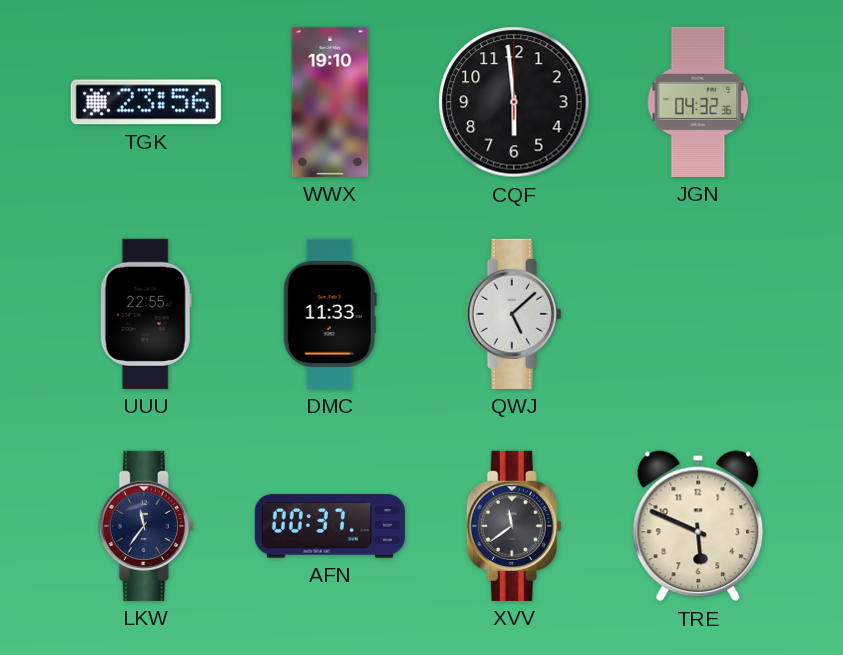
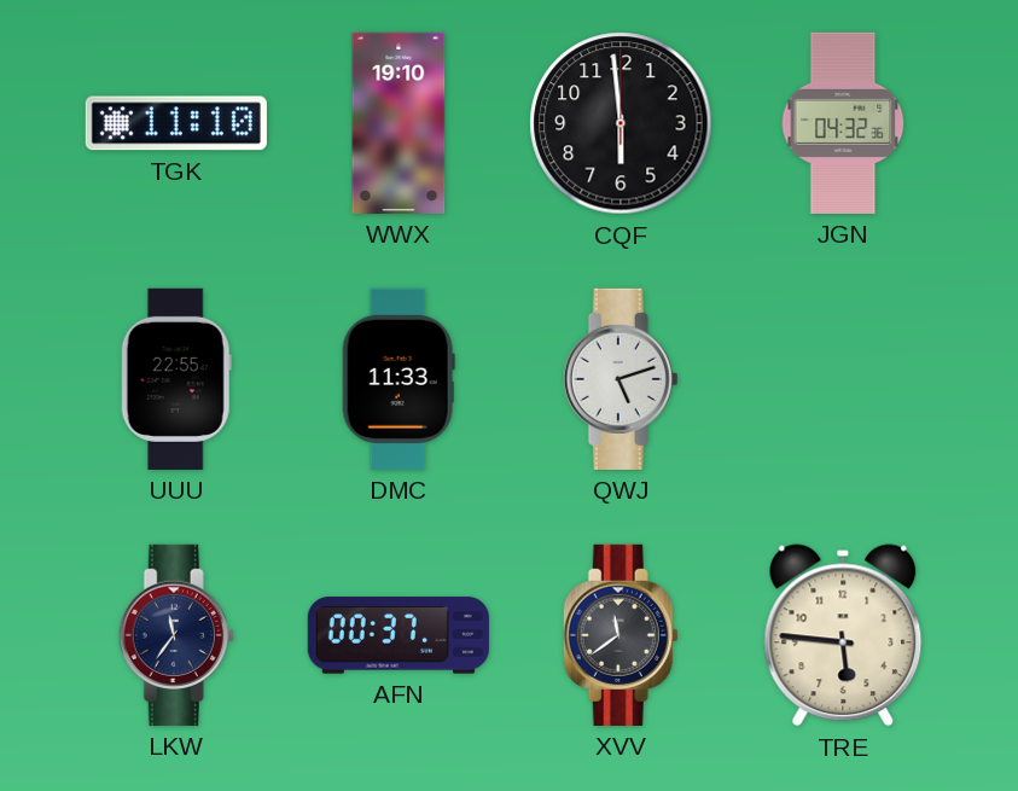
TGK: 23:56 -> 11:10 (176, 123)
QWJ: 5:08 -> 5:12 (621, 379)
TRE: 5:49 -> 5:46 (843, 635)
